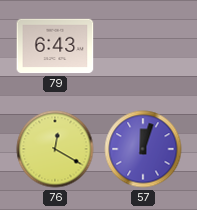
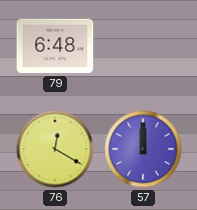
79: 6:43 -> 6:48 (55, 46)
57: 12:03 -> 12:00 (143, 149)
